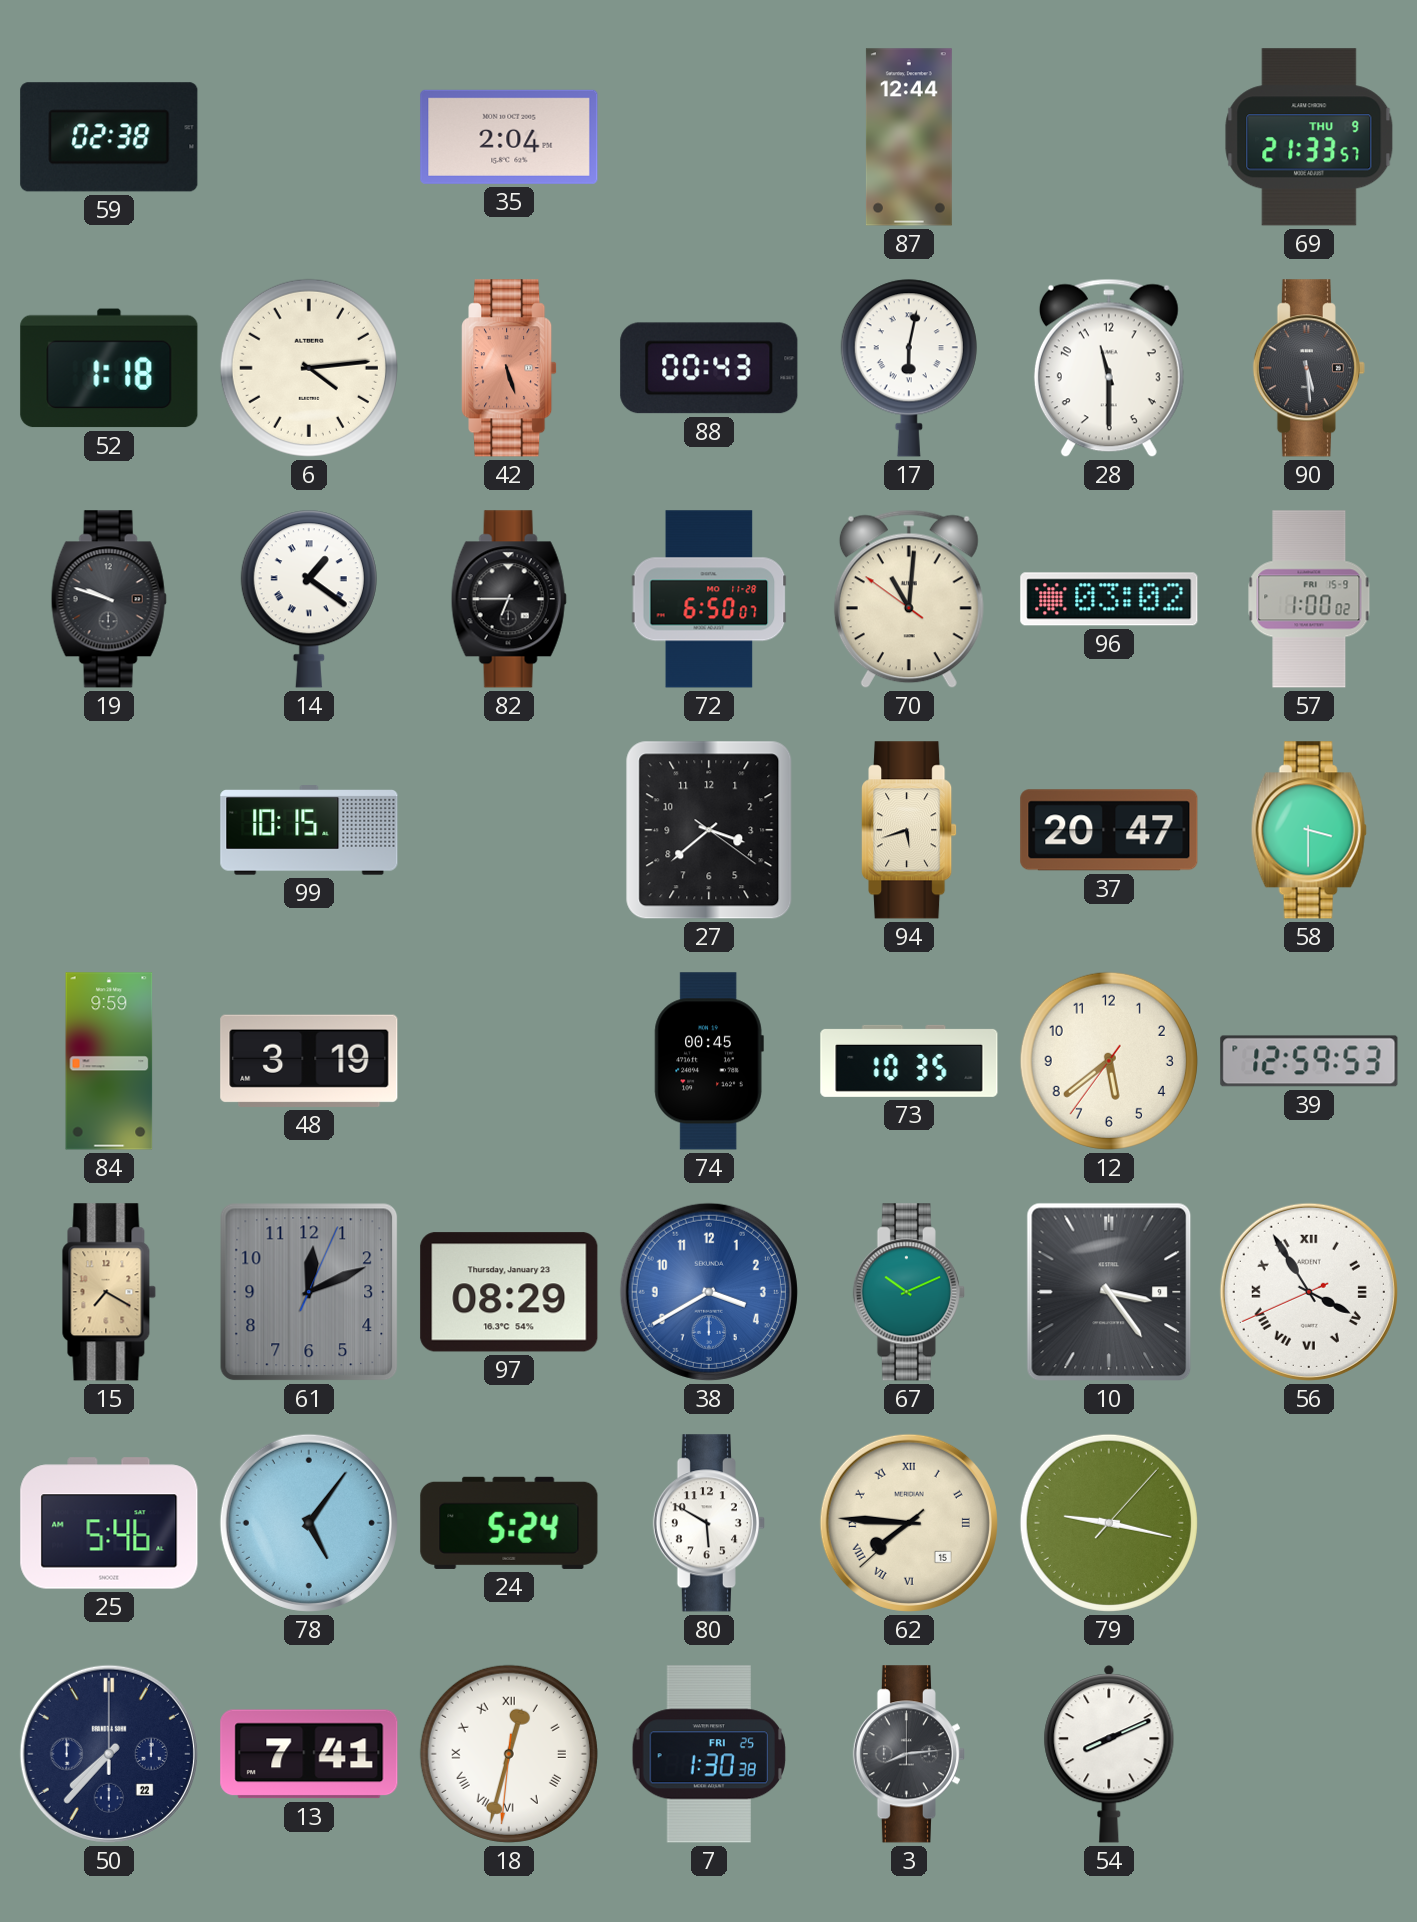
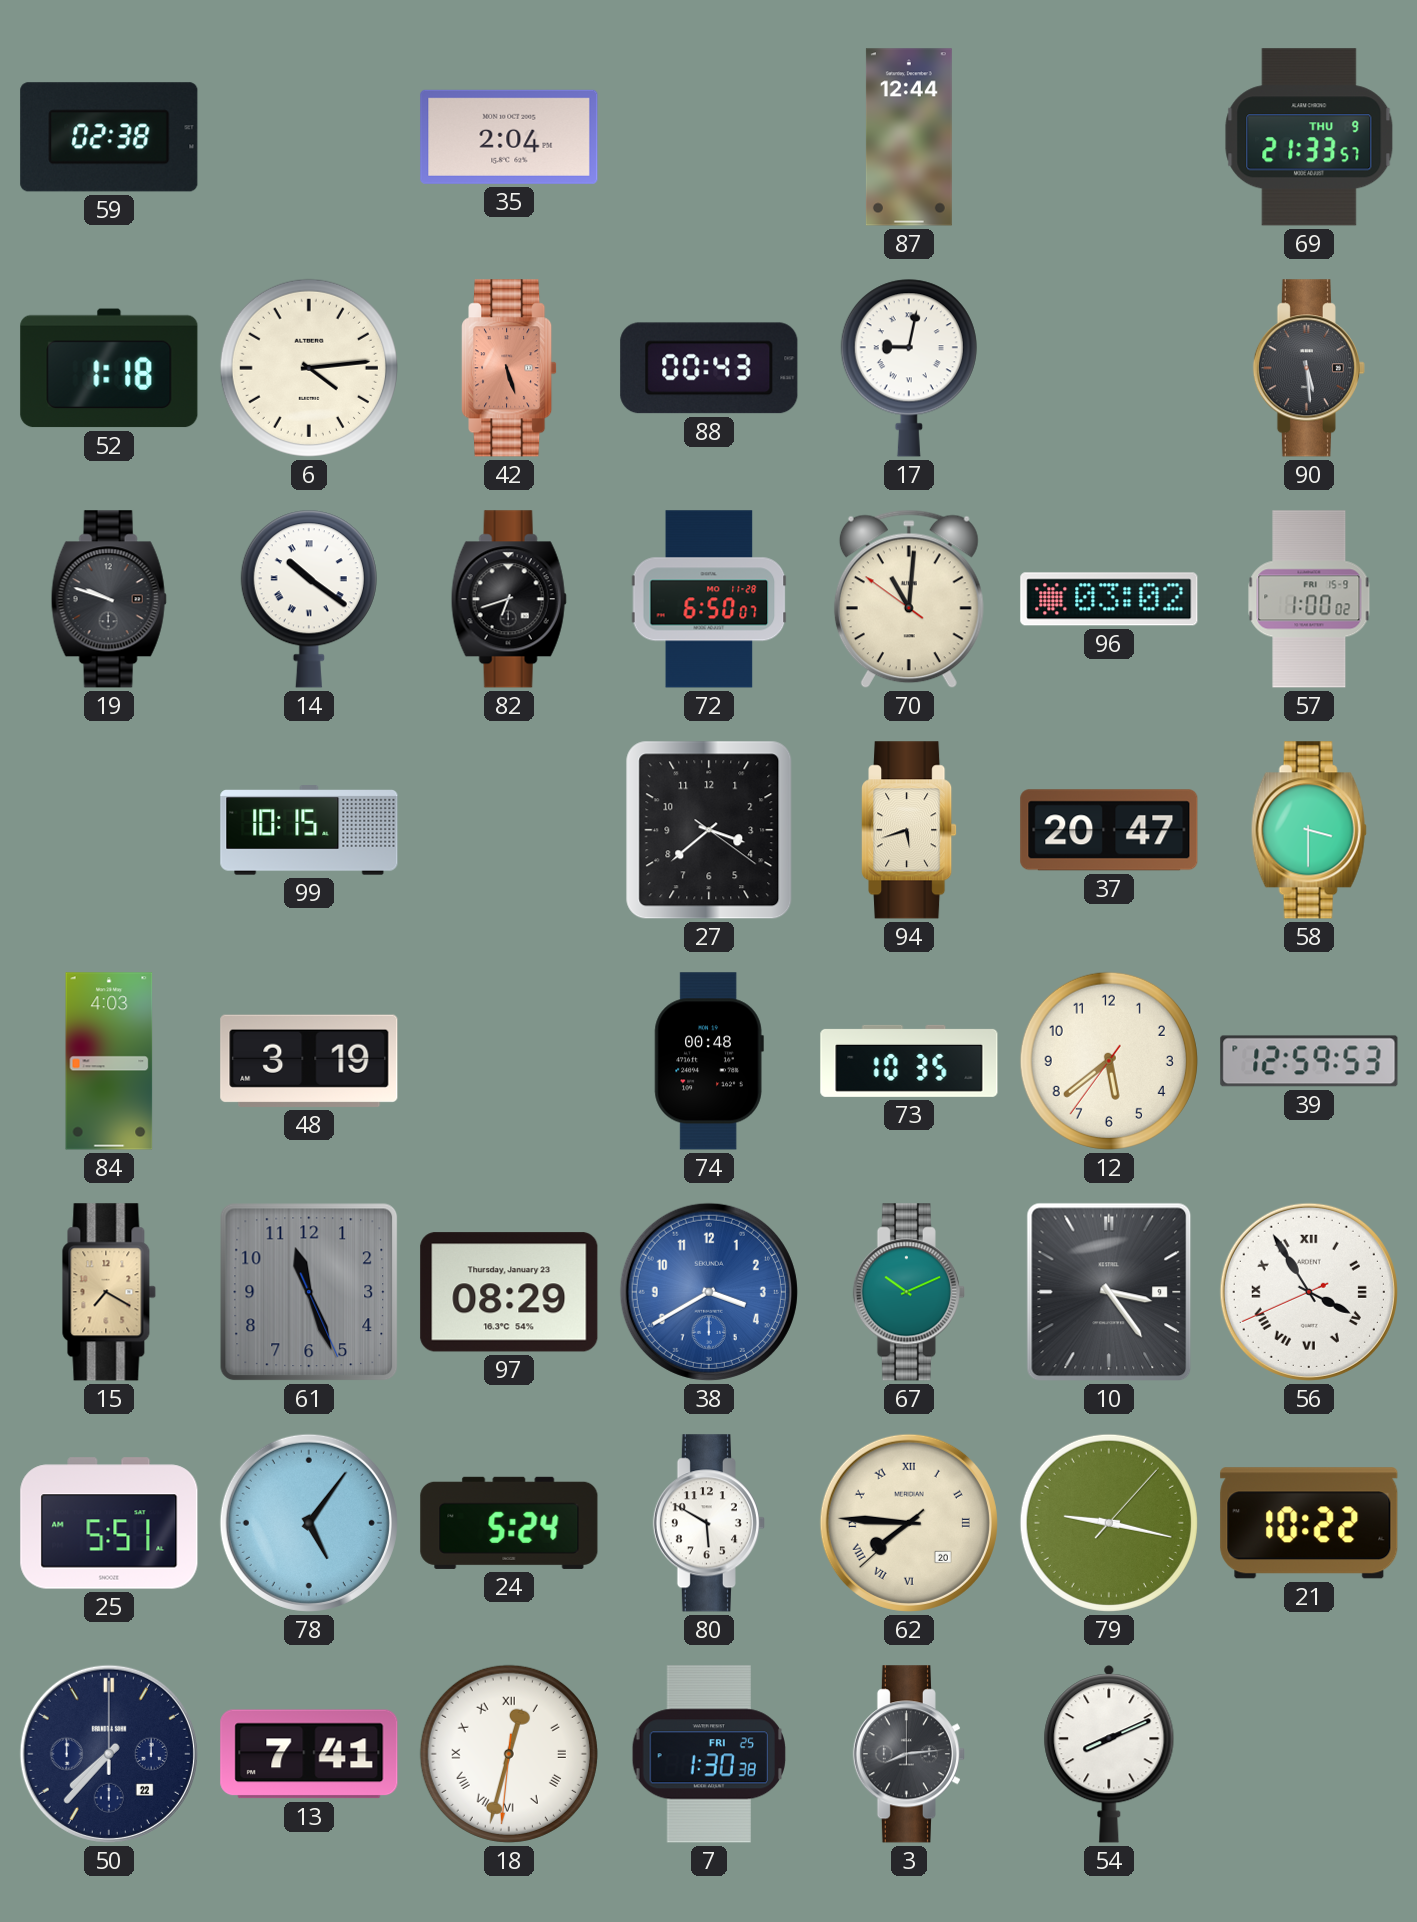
17: 6:02 -> 9:02 (909, 368)
28: 11:30 -> none (1109, 368)
14: 1:21 -> 10:21 (309, 599)
82: 6:45 -> 6:42 (509, 599)
84: 9:59 -> 4:03 (109, 1061)
74: 00:45 -> 00:48 (709, 1061)
61: 12:11 -> 11:26 (309, 1292)
25: 5:46 -> 5:51 (109, 1523)
62 date: 15 -> 20 (909, 1523)
21: none -> 10:22 (1309, 1523)
